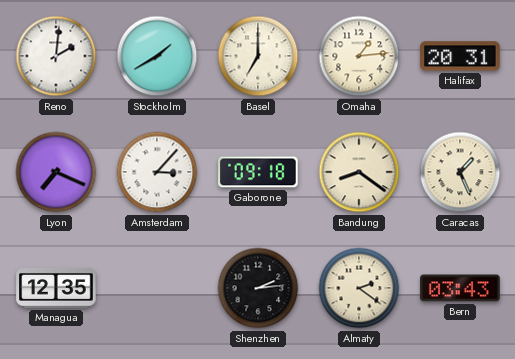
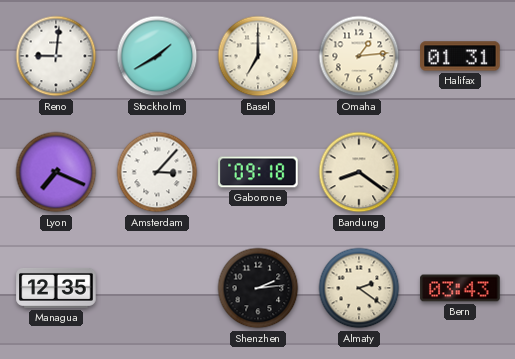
Reno: 2:01 -> 9:01 (56, 56)
Halifax: 20:31 -> 01:31 (460, 56)
Caracas: 1:26 -> none (460, 172)
